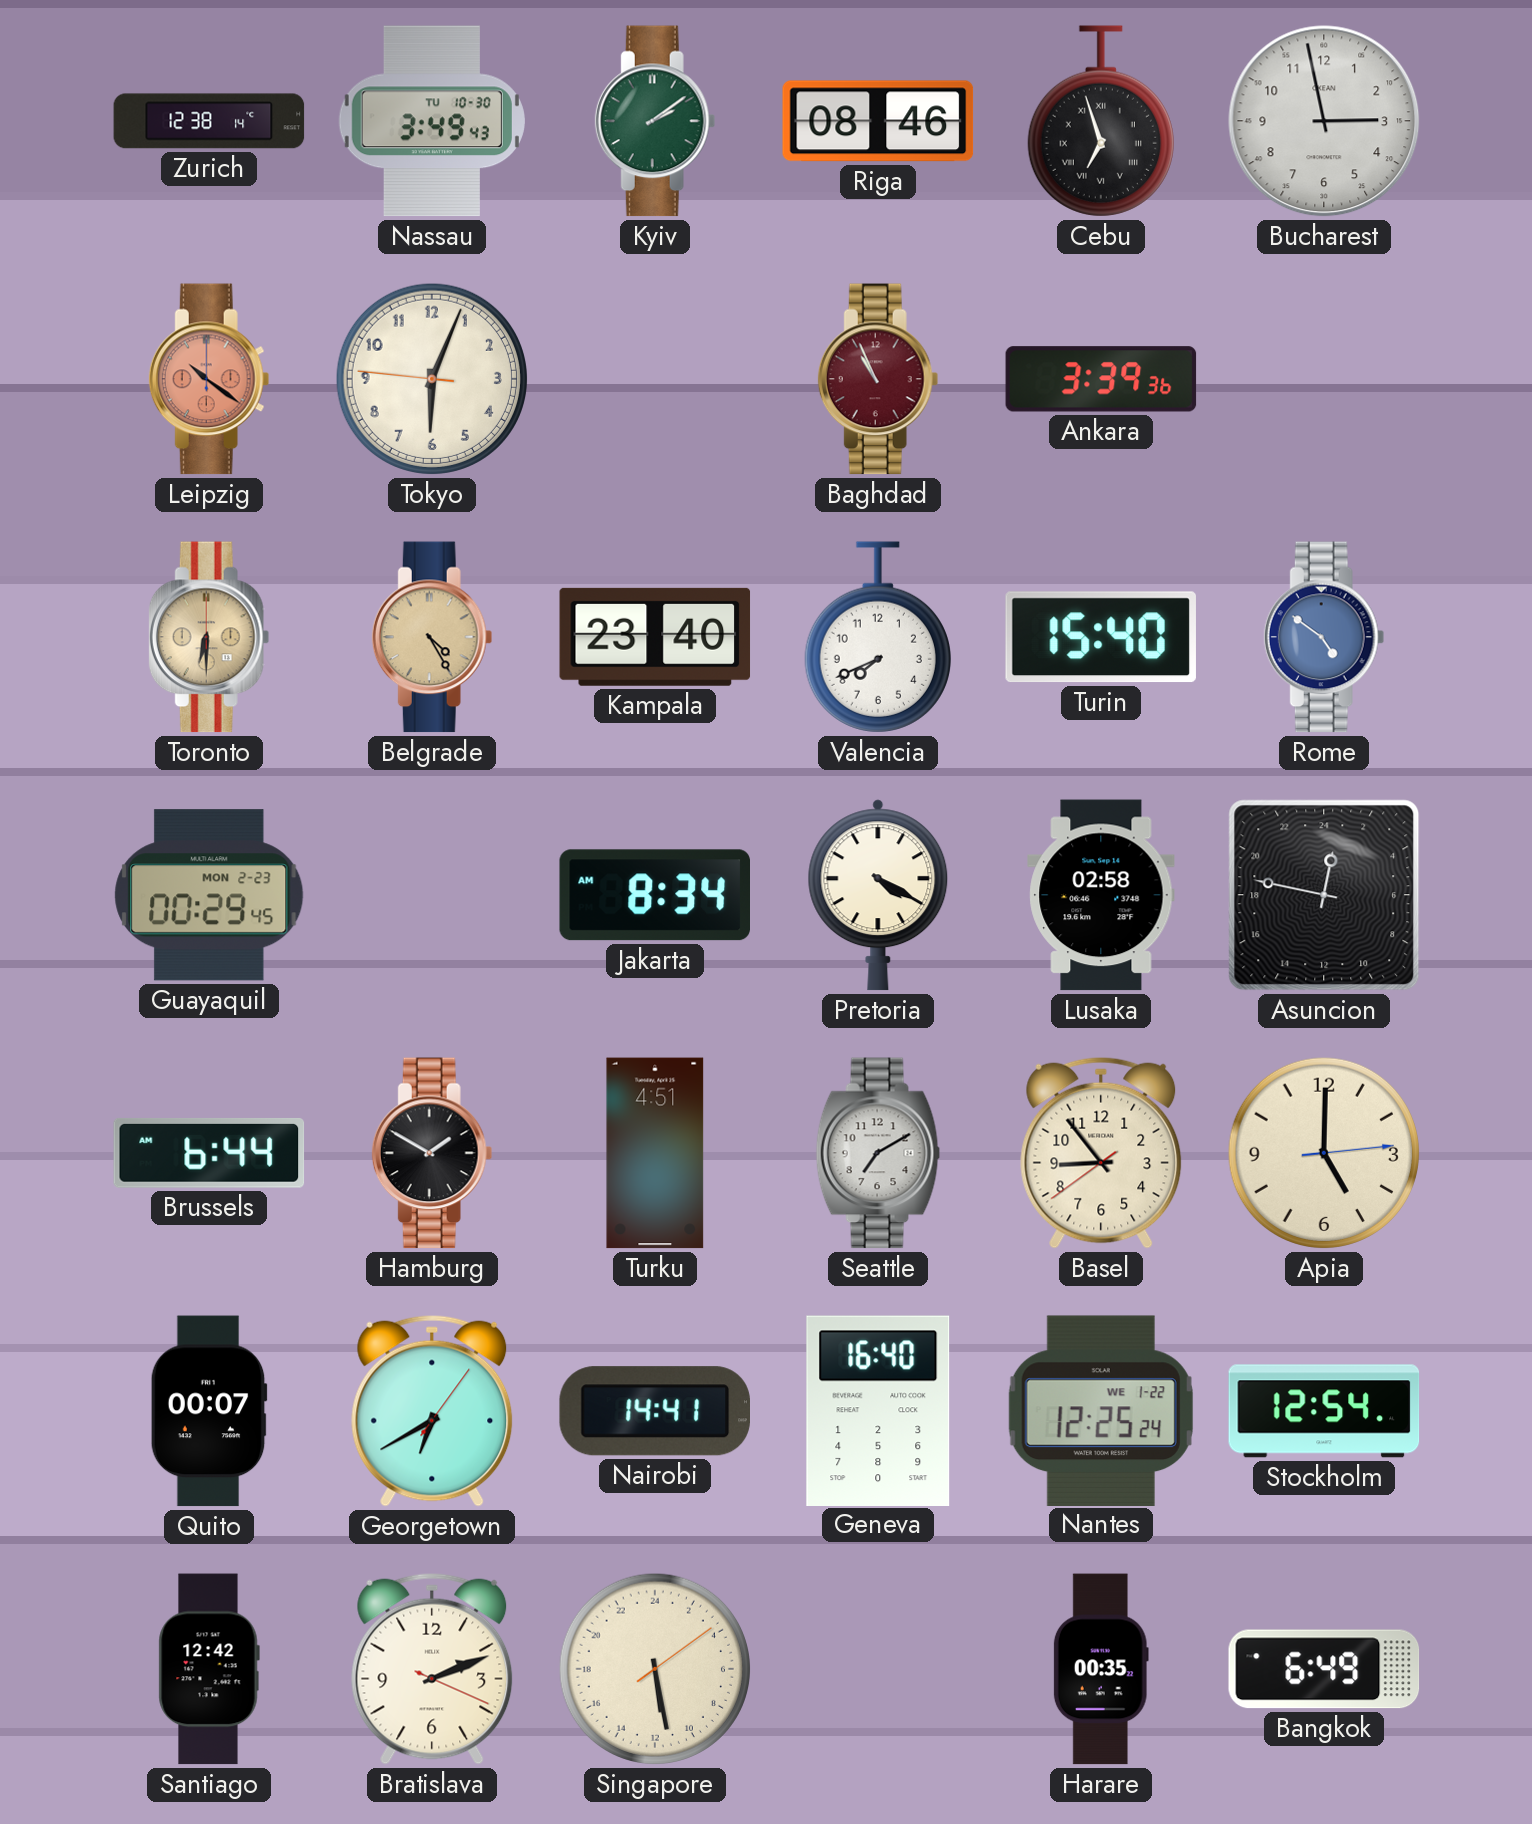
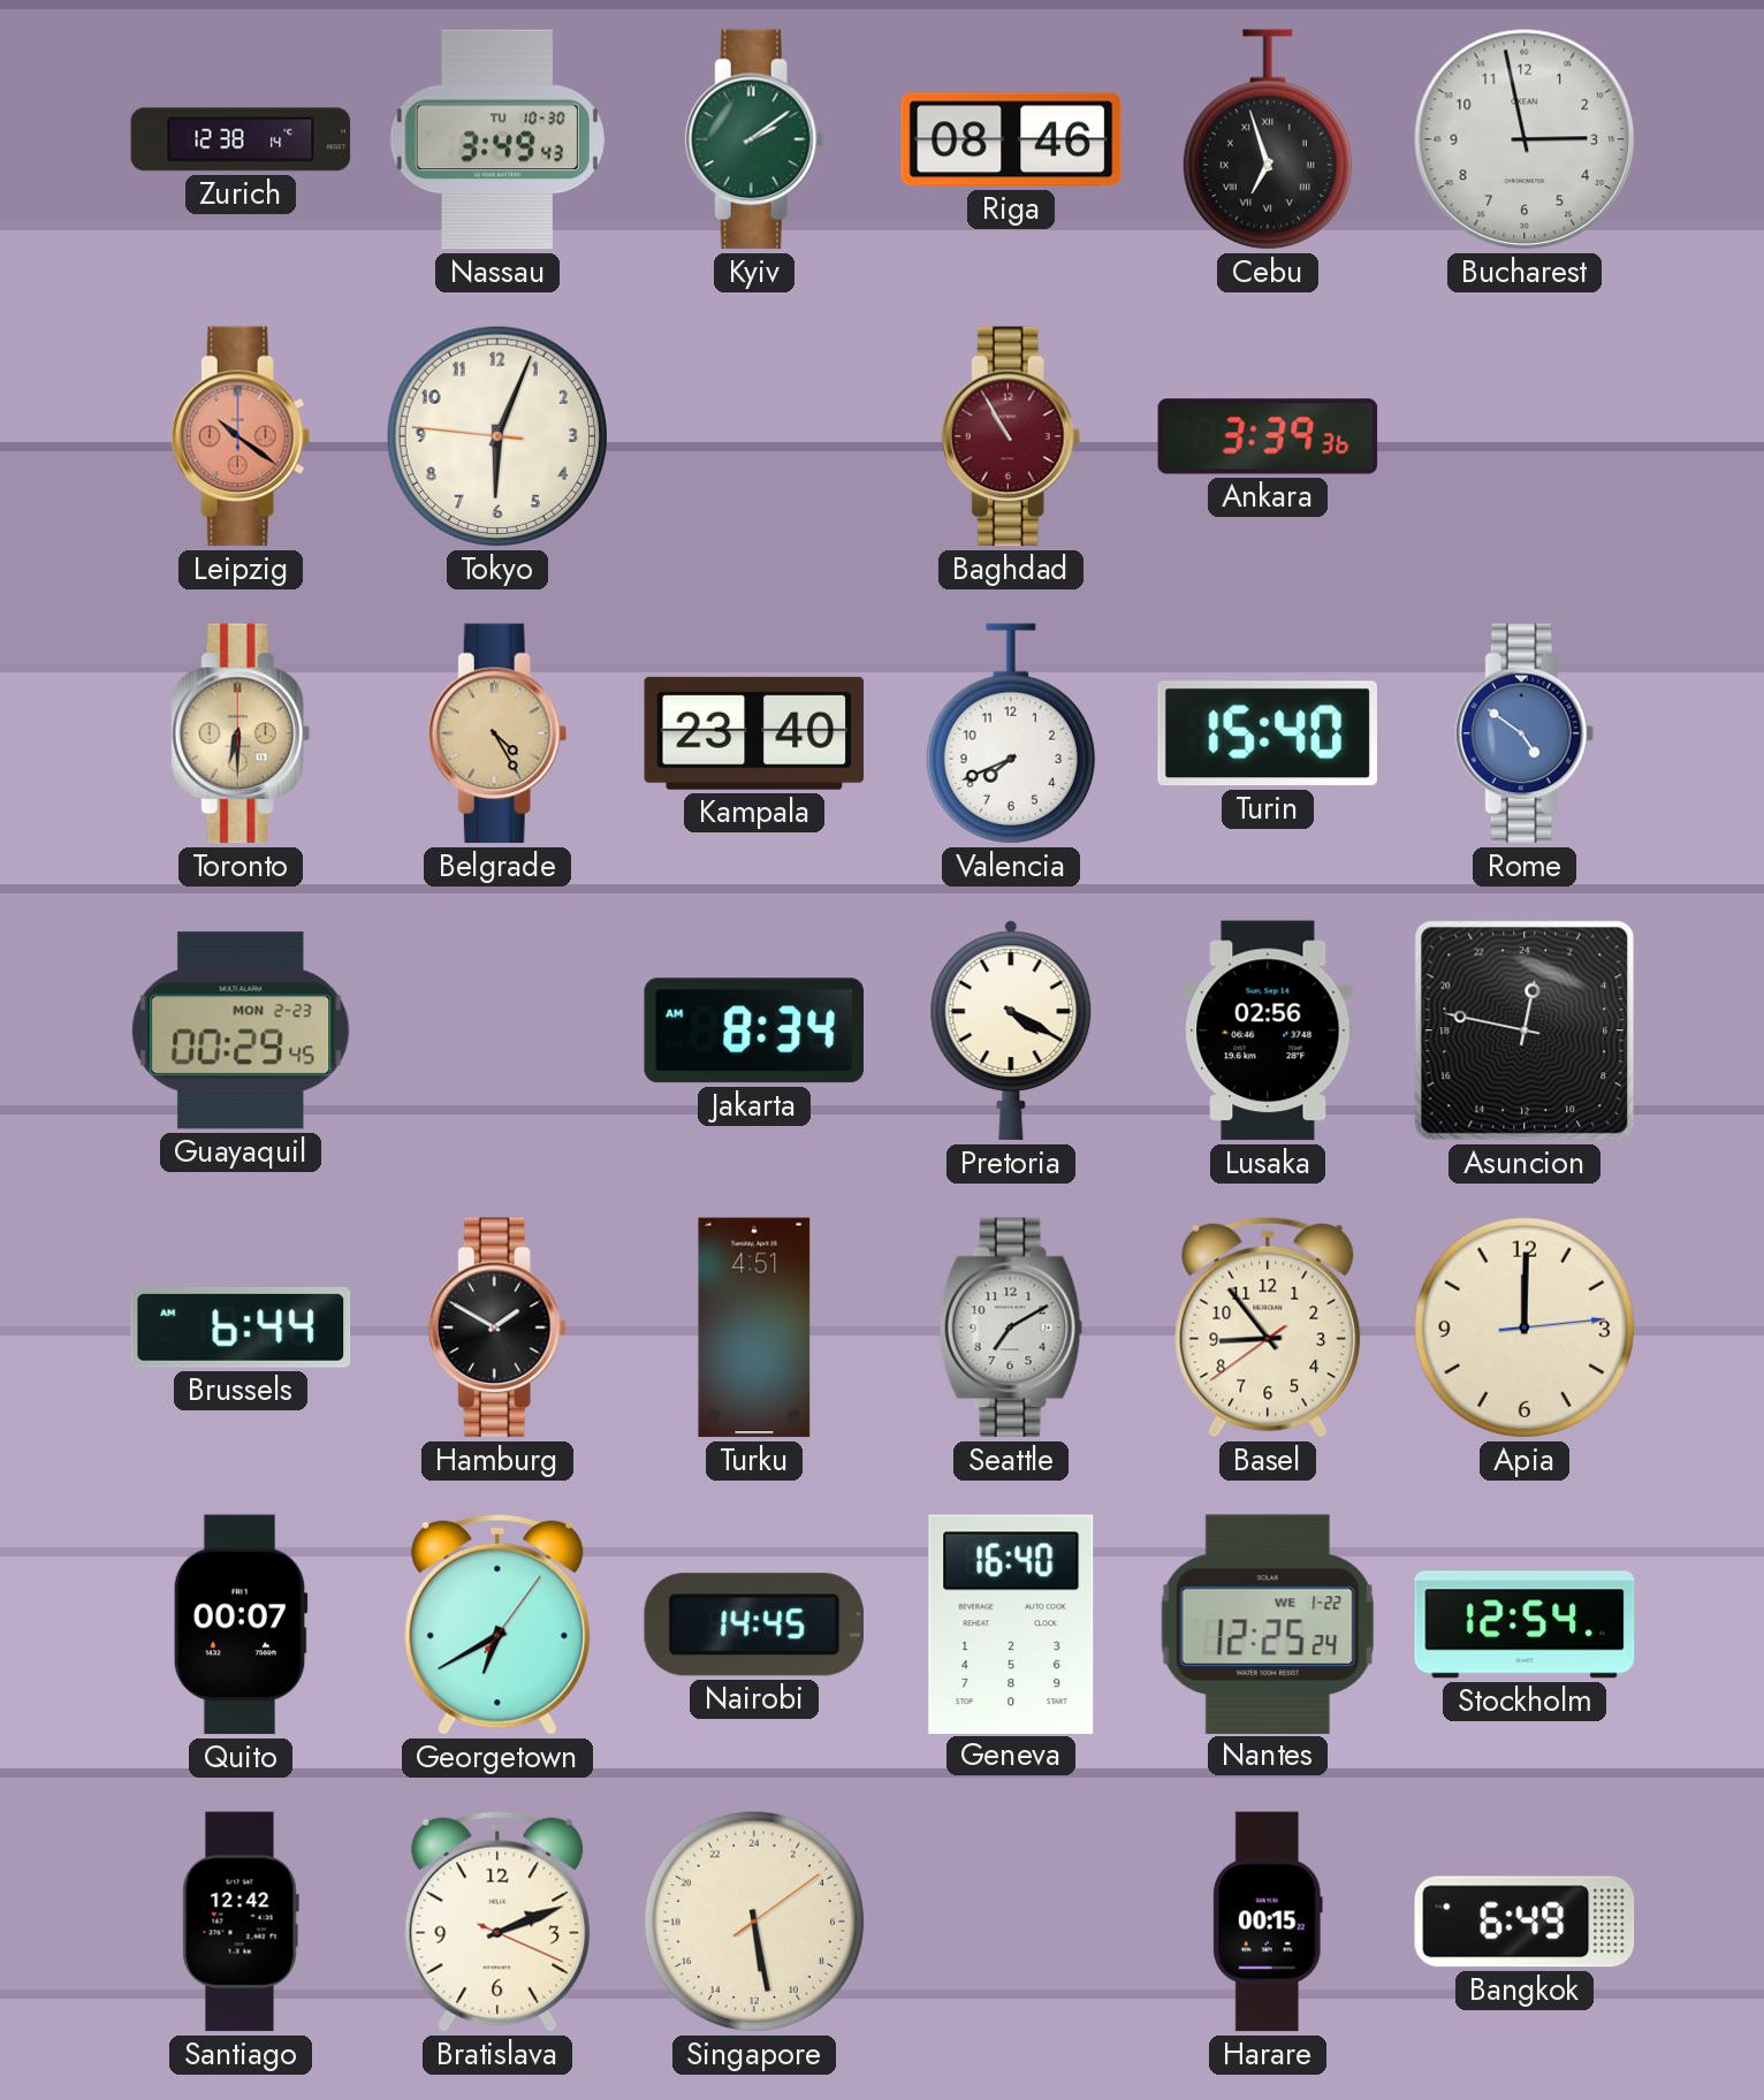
Baghdad: 10:56 -> 10:55 (1011, 436)
Lusaka: 02:58 -> 02:56 (1268, 1030)
Apia: 5:00 -> 12:00 (1525, 1327)
Nairobi: 14:41 -> 14:45 (753, 1625)
Harare: 00:35 -> 00:15 (1268, 1922)
